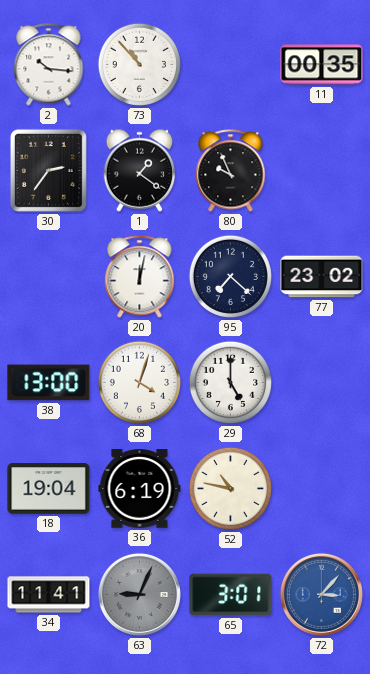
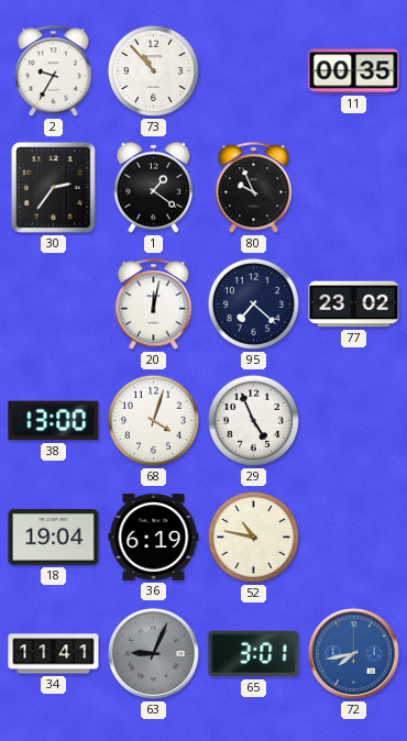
2: 10:16 -> 9:35 (54, 71)
29: 5:00 -> 4:56 (253, 420)
72: 3:07 -> 7:43 (353, 653)
